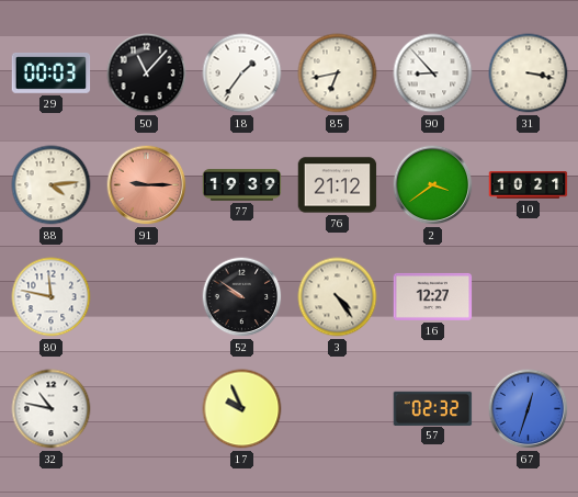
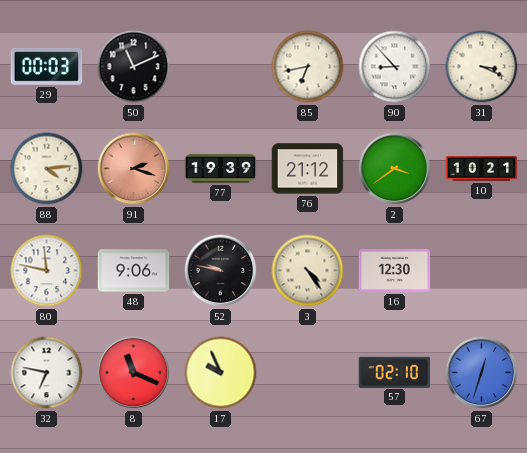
50: 11:07 -> 11:11 (134, 67)
18: 1:36 -> none (242, 74)
31: 3:17 -> 3:19 (482, 67)
91: 9:15 -> 2:18 (134, 169)
48: none -> 9:06 (134, 271)
52: 9:51 -> 9:47 (221, 271)
16: 12:27 -> 12:30 (395, 270)
32: 10:47 -> 6:47 (47, 373)
8: none -> 11:19 (134, 373)
57: 02:32 -> 02:10 (395, 372)
